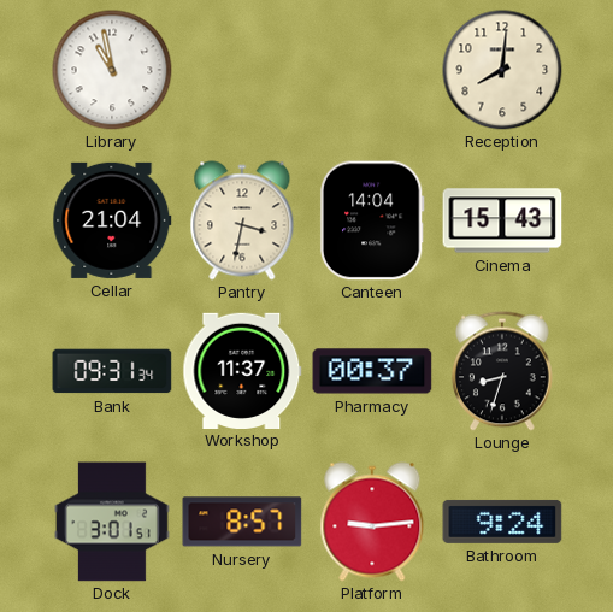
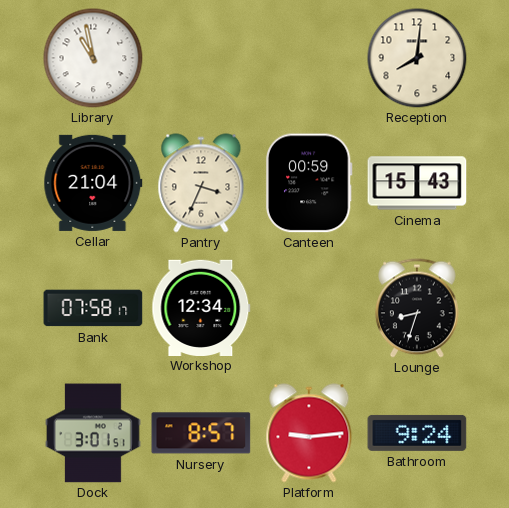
Pantry: 3:32 -> 3:34 (201, 183)
Canteen: 14:04 -> 00:59 (309, 183)
Bank: 09:31 -> 07:58 (93, 308)
Workshop: 11:37 -> 12:34 (201, 307)
Pharmacy: 00:37 -> none (372, 371)
